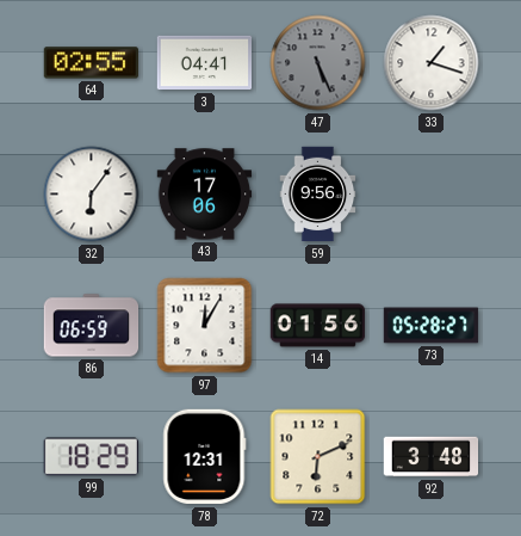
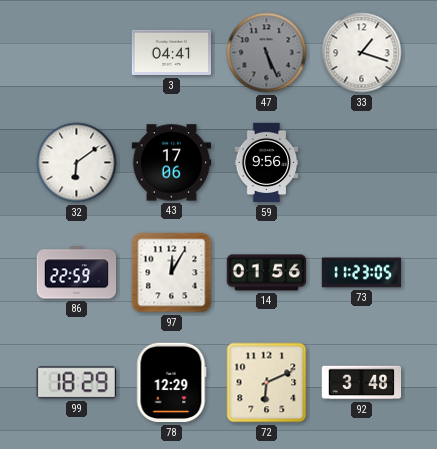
64: 02:55 -> none (91, 63)
32: 6:06 -> 6:09 (77, 163)
86: 06:59 -> 22:59 (77, 273)
73: 05:28 -> 11:23 (362, 273)
78: 12:31 -> 12:29 (172, 383)
